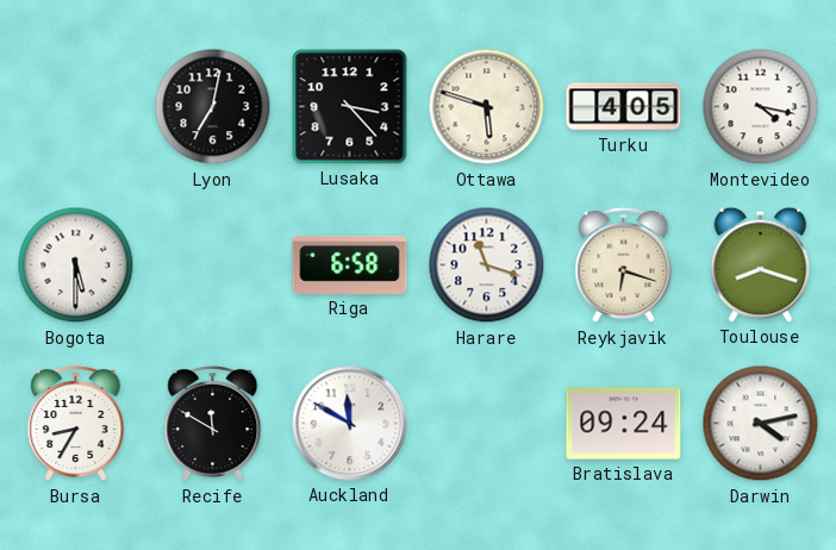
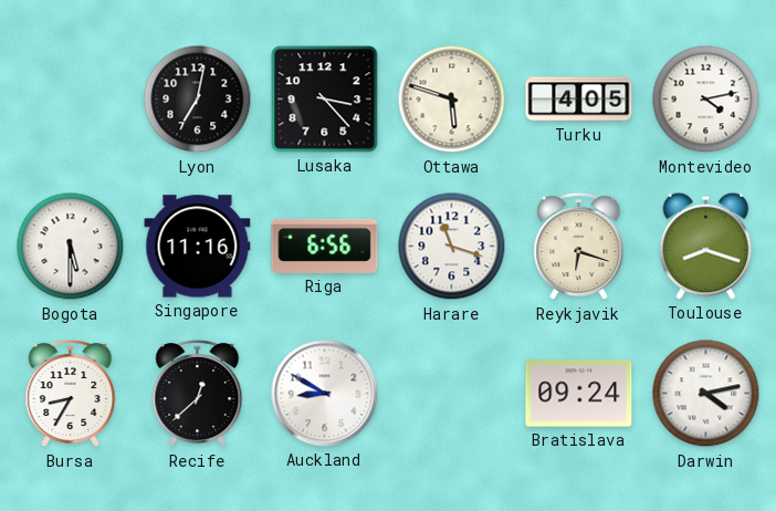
Montevideo: 4:17 -> 4:13 (706, 100)
Singapore: none -> 11:16 (198, 247)
Riga: 6:58 -> 6:56 (325, 246)
Recife: 11:50 -> 12:38 (198, 394)
Auckland: 11:50 -> 8:50 (325, 394)
